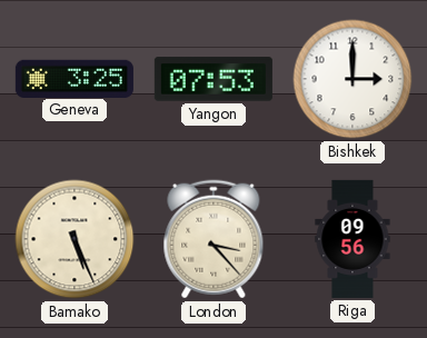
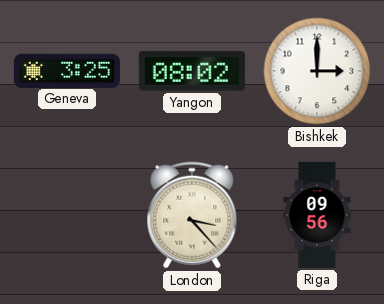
Yangon: 07:53 -> 08:02 (192, 71)
Bamako: 5:26 -> none (75, 239)
